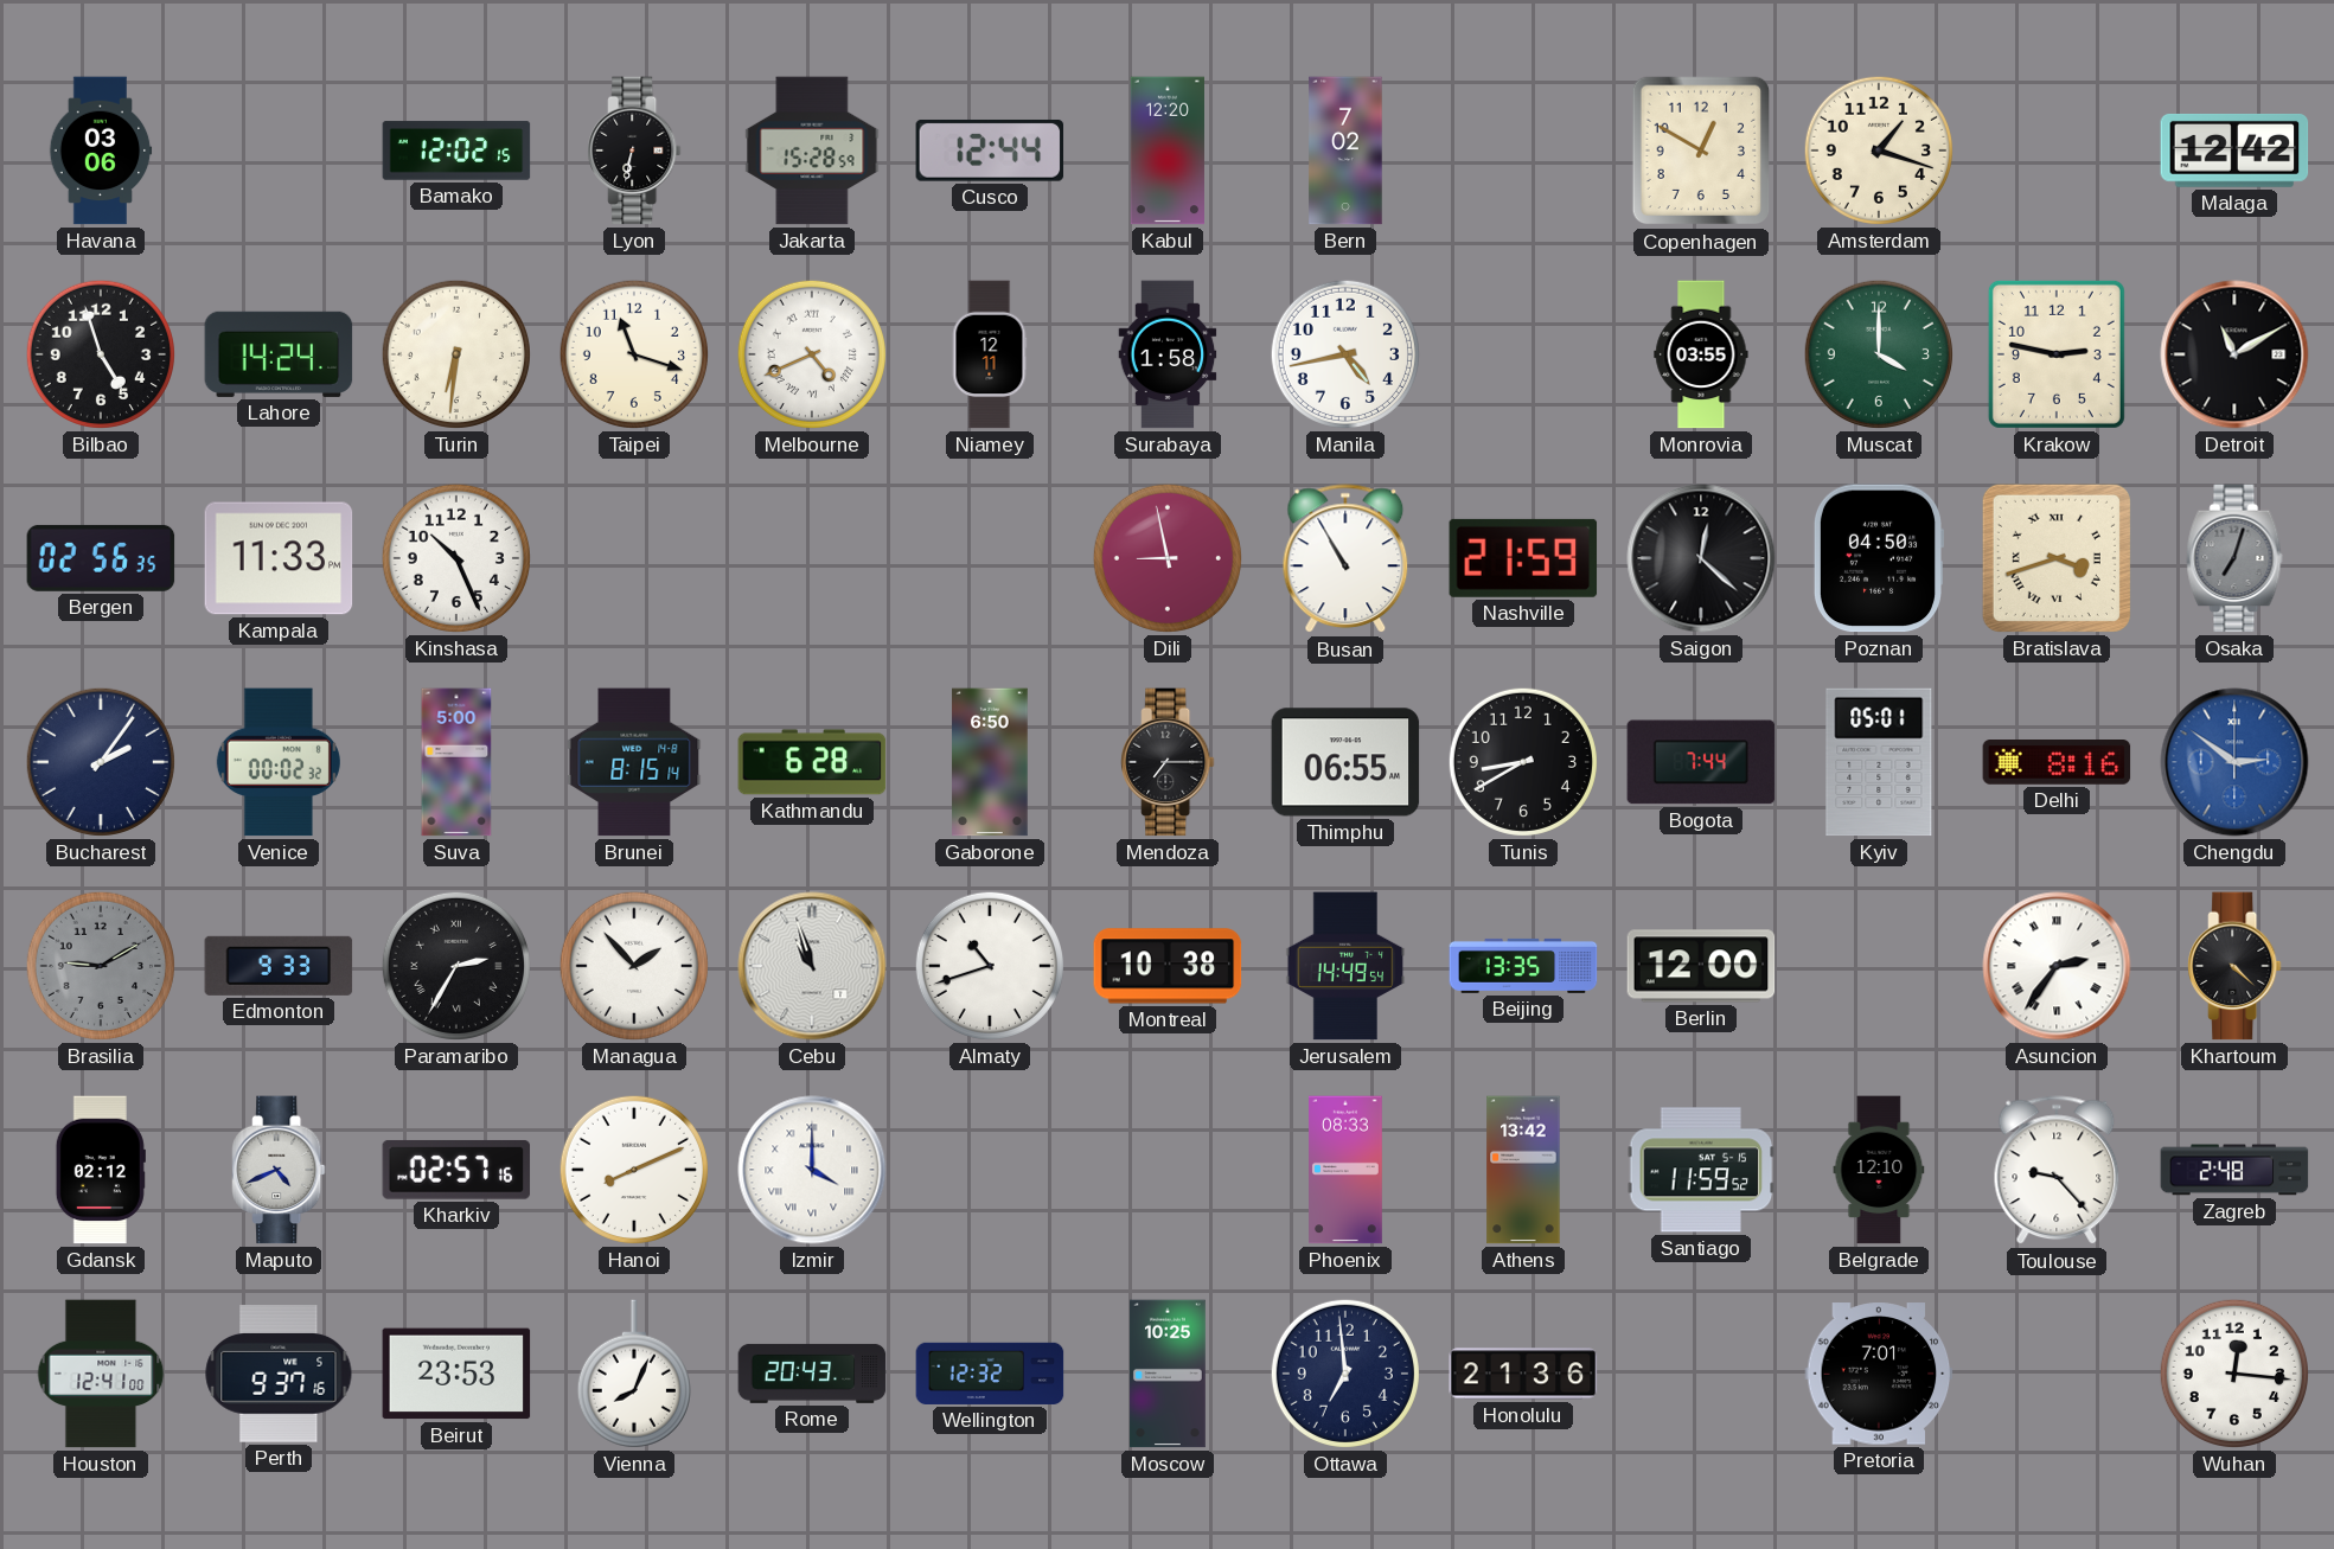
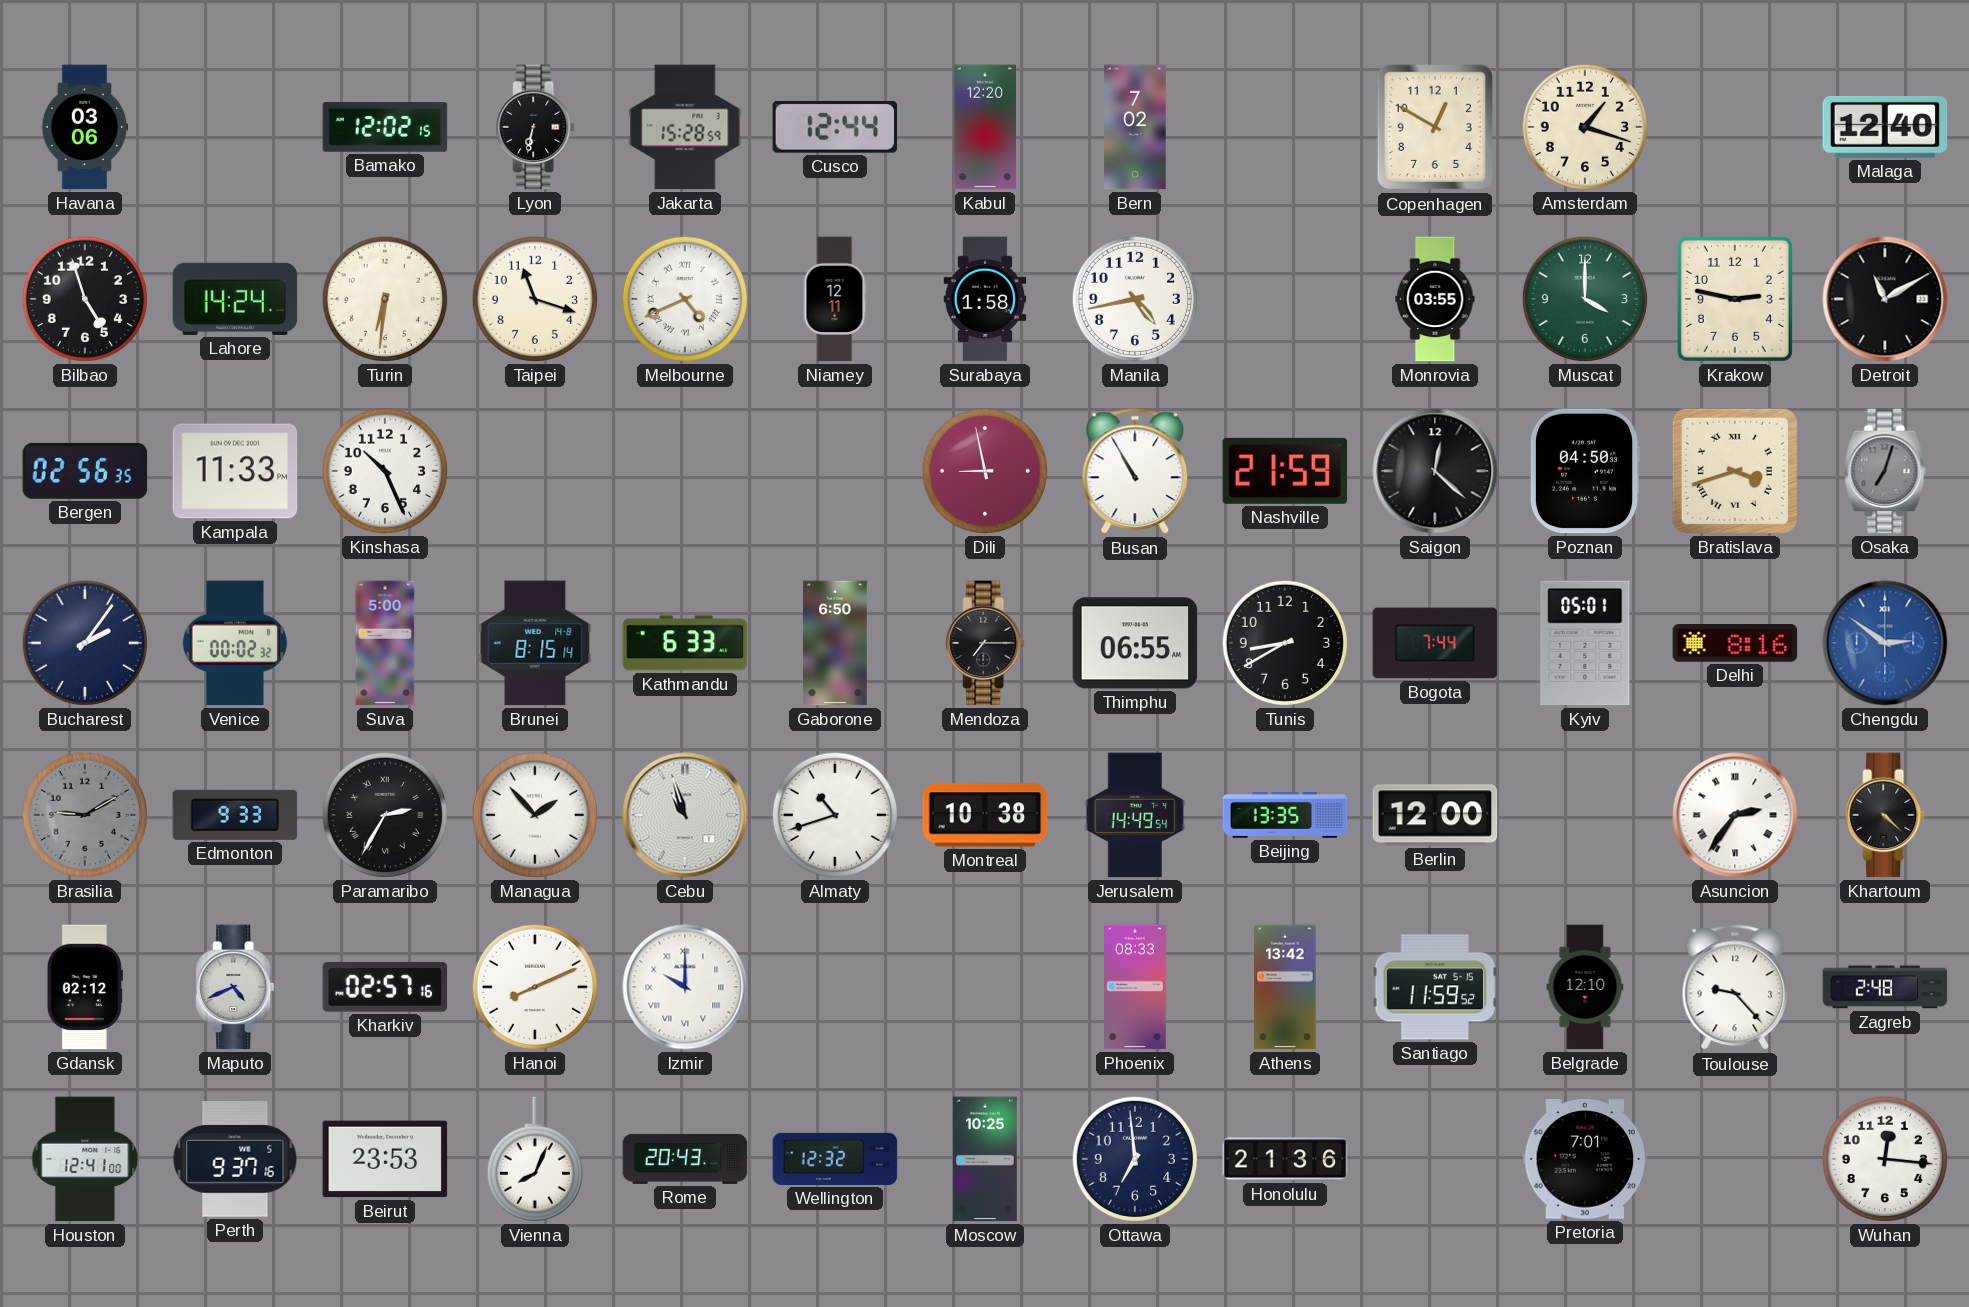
Malaga: 12:42 -> 12:40 (1885, 127)
Kathmandu: 6:28 -> 6:33 (685, 643)
Izmir: 4:00 -> 10:00 (685, 987)
